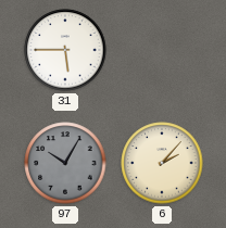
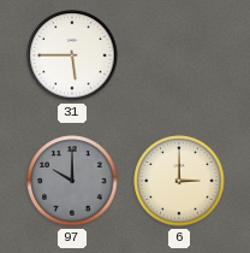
97: 10:05 -> 10:00 (72, 181)
6: 2:07 -> 3:00 (179, 181)
